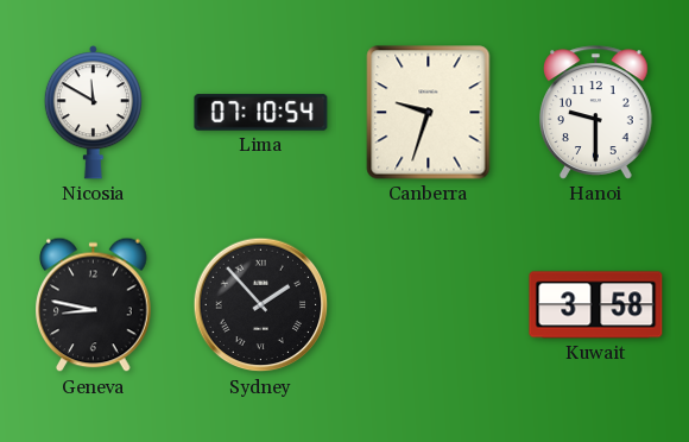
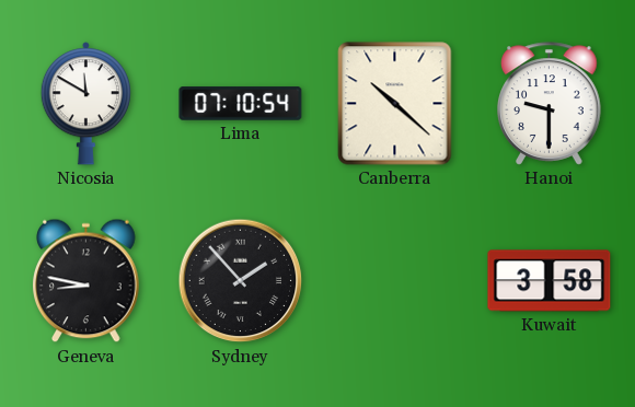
Canberra: 9:33 -> 10:22 (395, 104)
